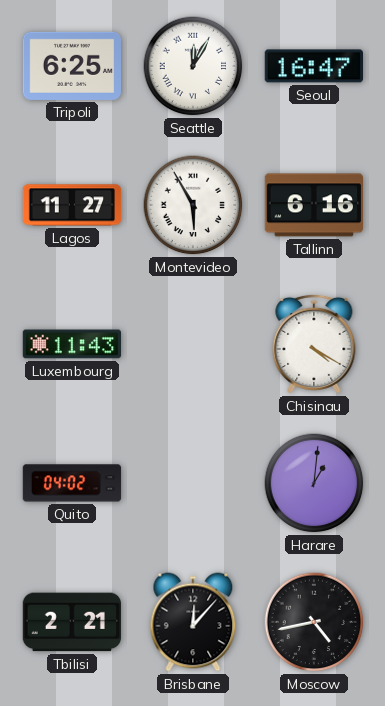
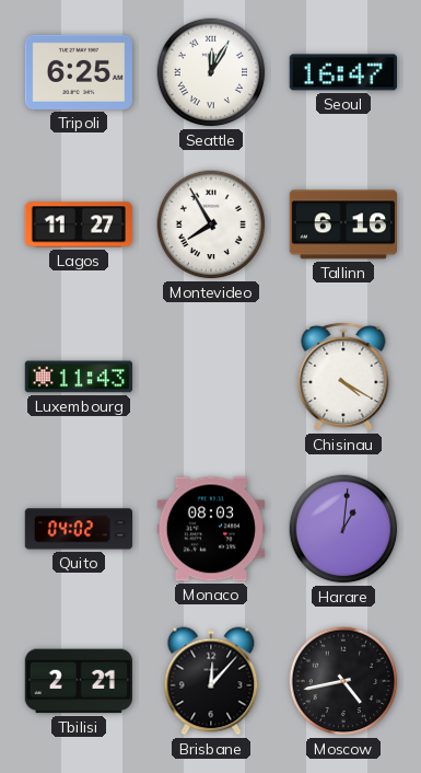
Montevideo: 5:55 -> 7:55 (211, 224)
Monaco: none -> 08:03 (210, 529)
